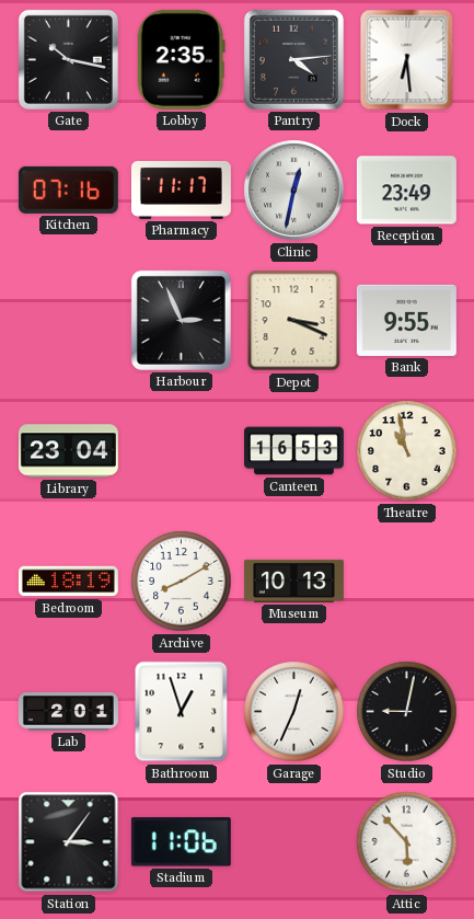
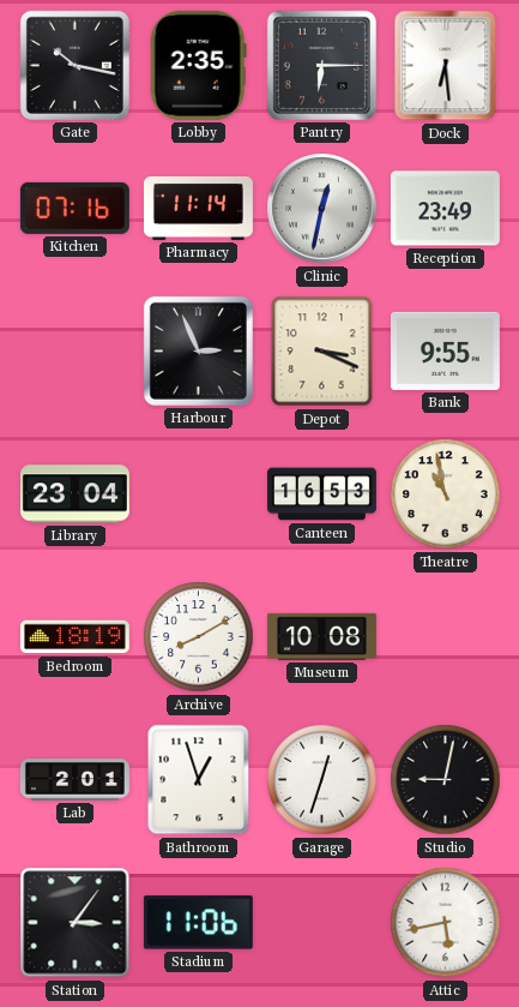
Pantry: 4:14 -> 6:15 (321, 65)
Pharmacy: 11:17 -> 11:14 (198, 208)
Museum: 10:13 -> 10:08 (321, 636)
Garage: 12:34 -> 12:33 (322, 780)
Attic: 5:53 -> 5:43 (446, 923)
